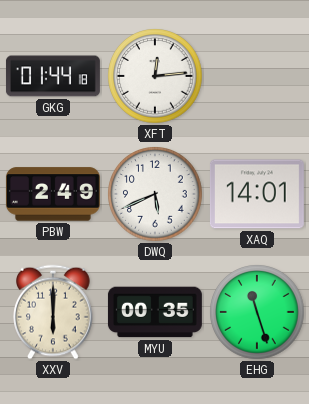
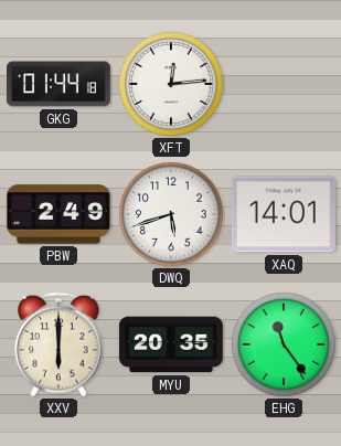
DWQ: 5:41 -> 5:42 (171, 214)
MYU: 00:35 -> 20:35 (171, 344)
EHG: 11:27 -> 11:24 (284, 344)
